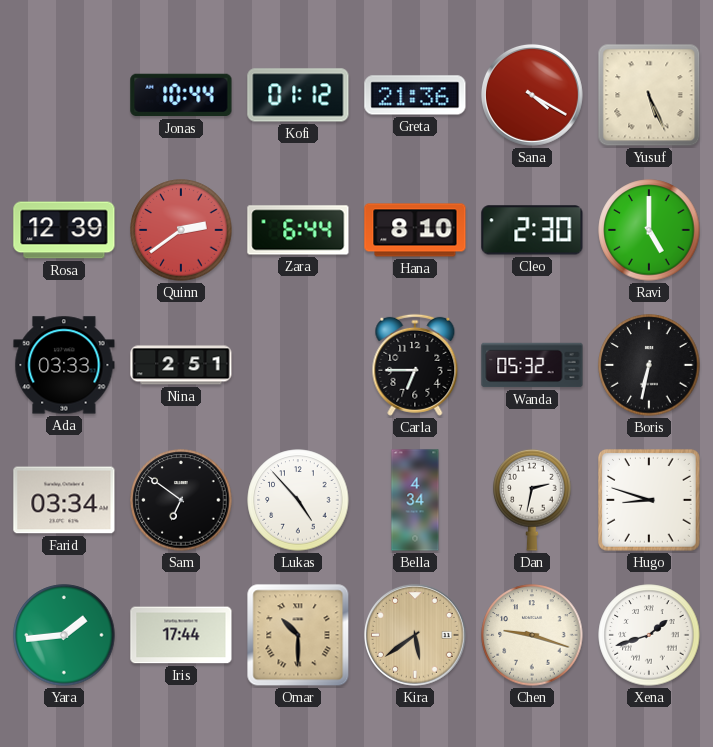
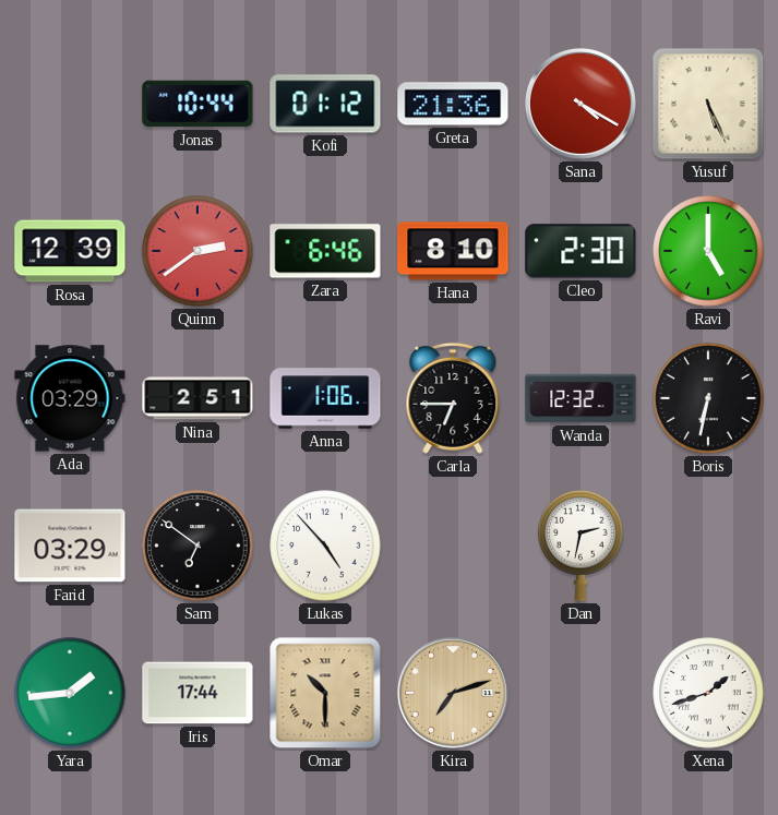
Zara: 6:44 -> 6:46 (325, 251)
Ada: 03:33 -> 03:29 (70, 398)
Anna: none -> 1:06 (325, 398)
Wanda: 05:32 -> 12:32 (580, 398)
Farid: 03:34 -> 03:29 (70, 546)
Bella: 4:34 -> none (415, 500)
Hugo: 8:48 -> none (650, 501)
Kira: 5:39 -> 7:12 (453, 693)
Chen: 9:18 -> none (532, 635)
